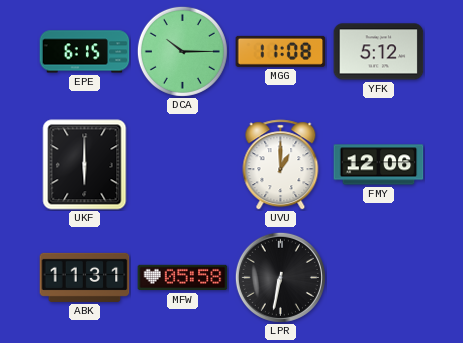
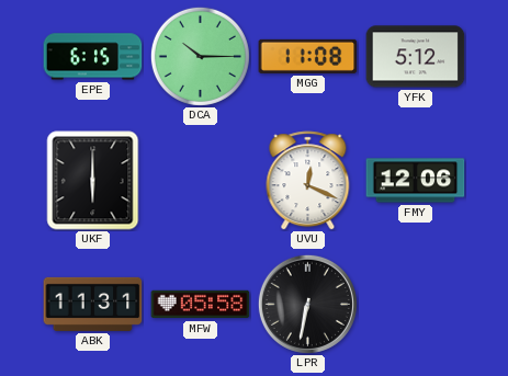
UVU: 1:00 -> 12:19 (308, 181)
